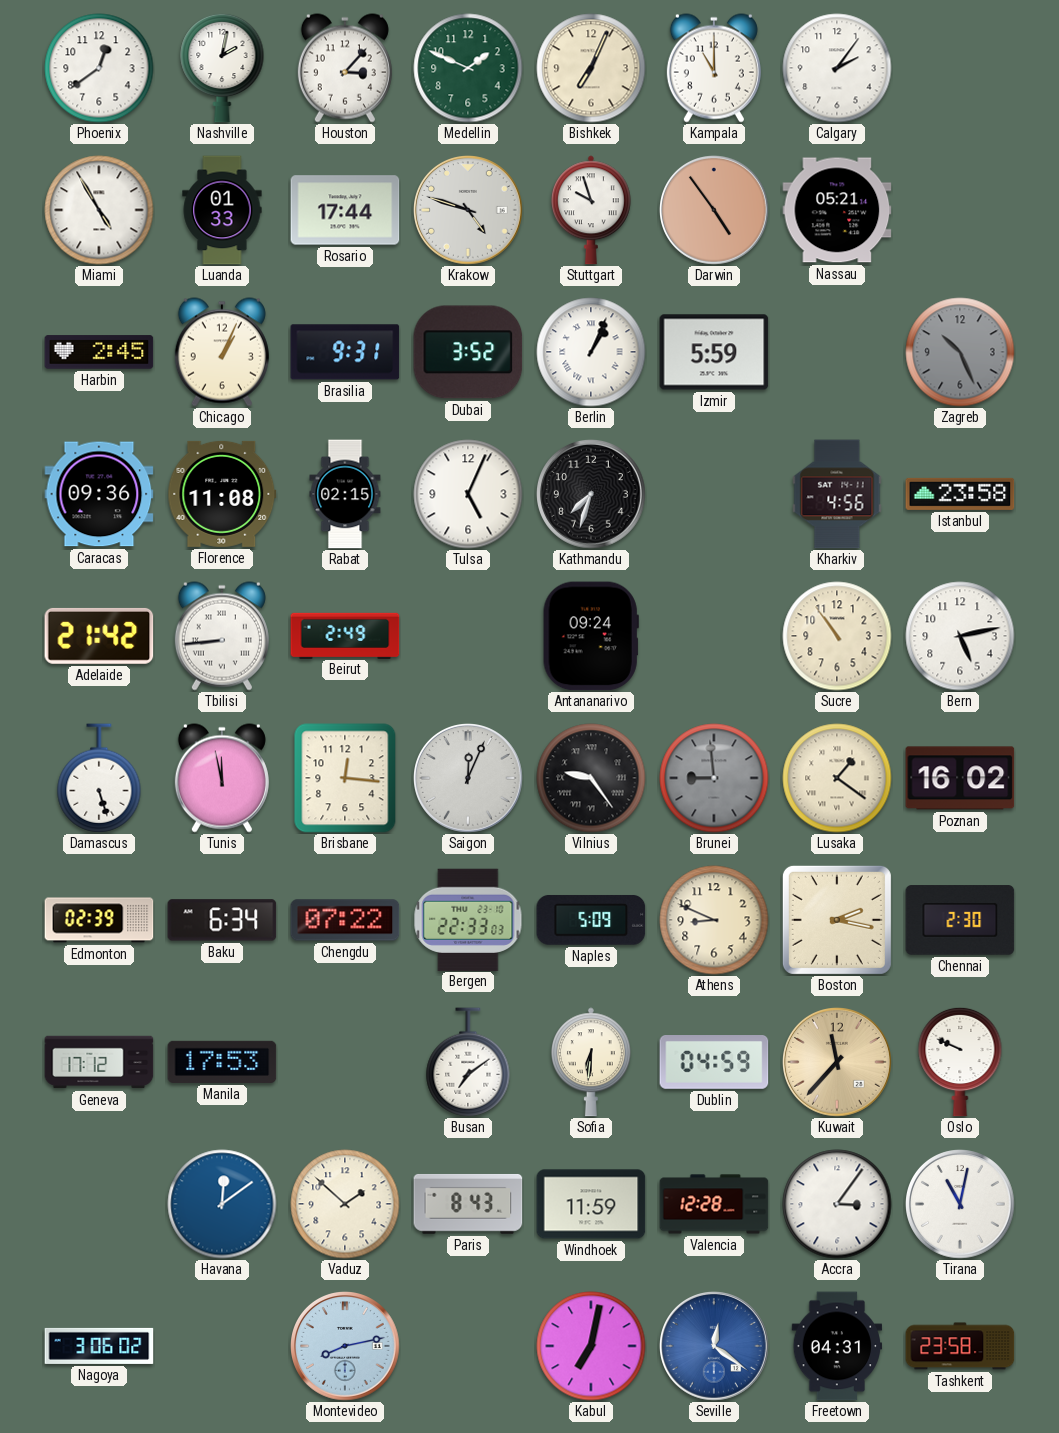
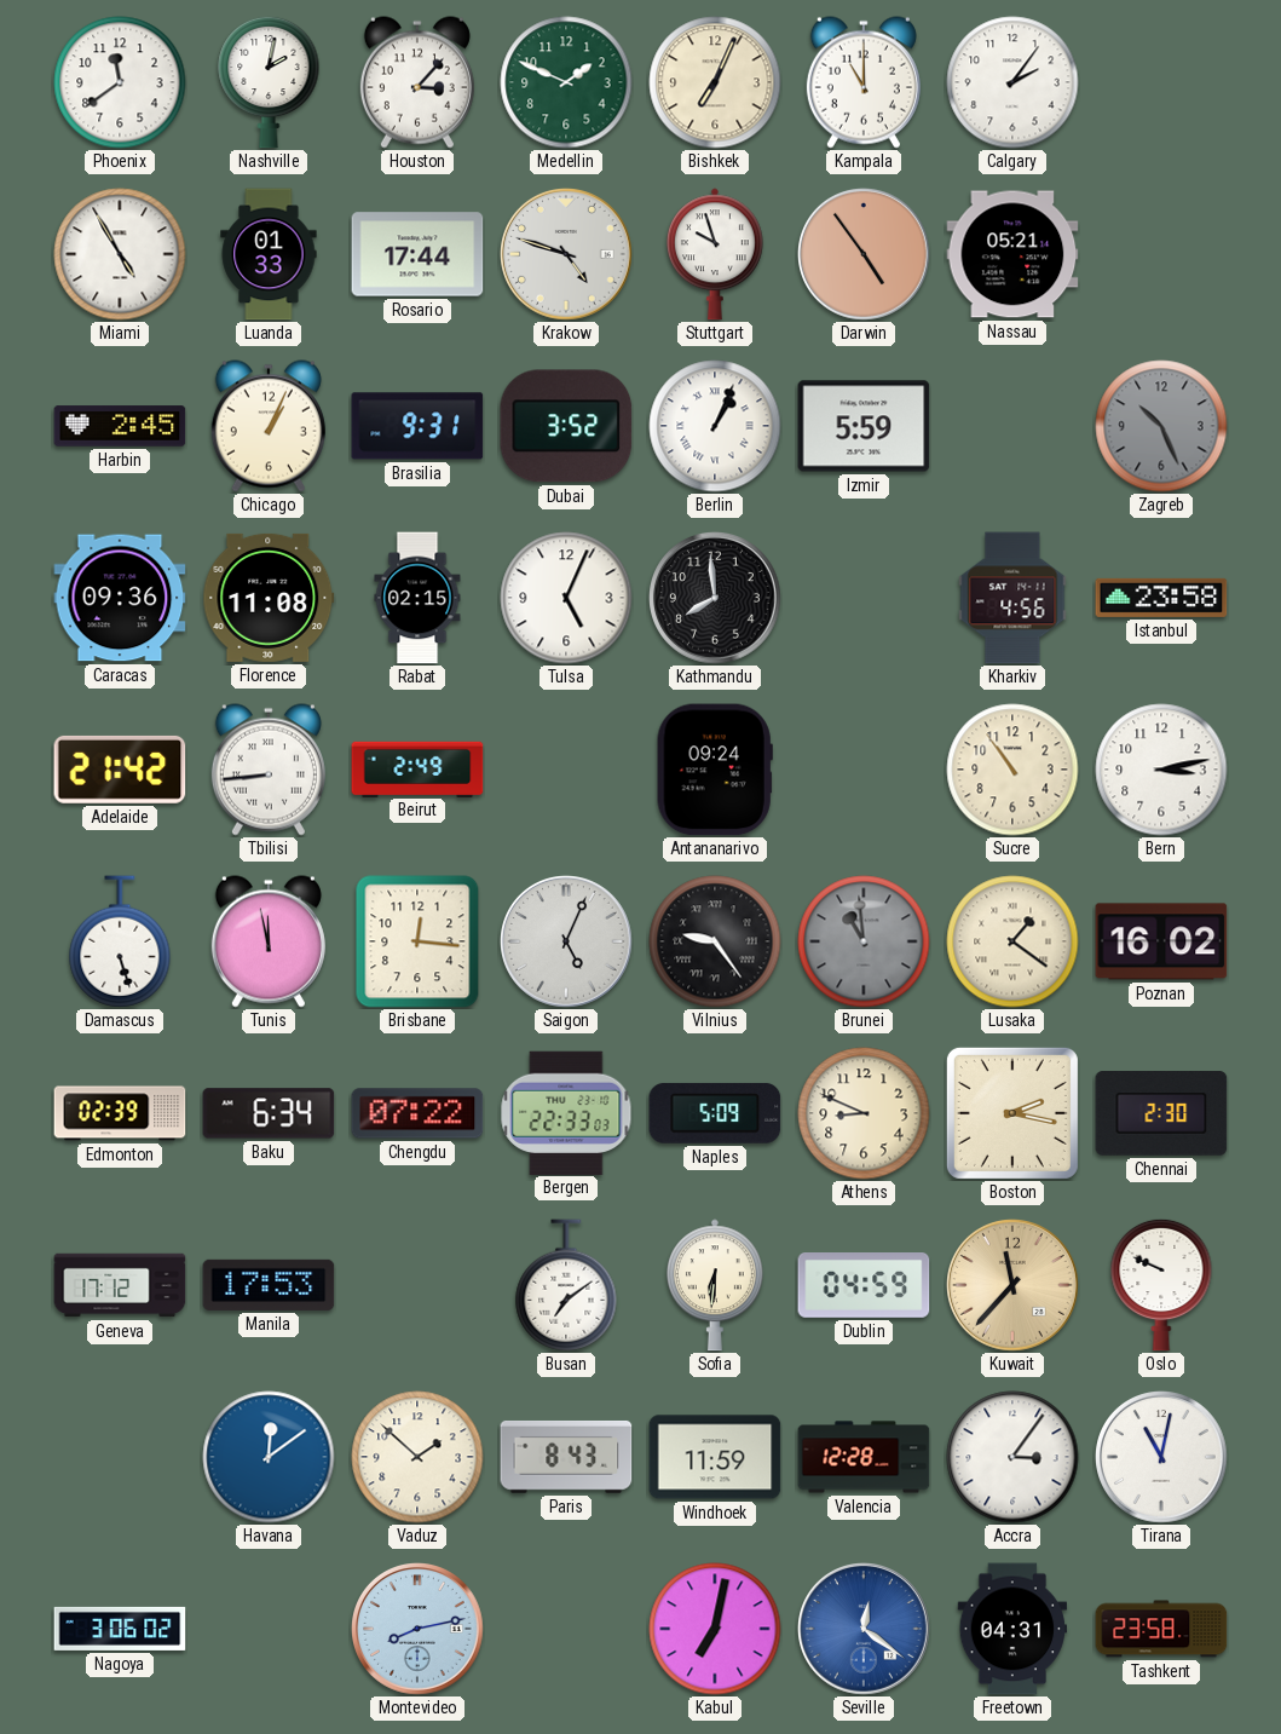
Phoenix: 12:39 -> 11:39 (120, 82)
Kathmandu: 7:33 -> 7:59 (716, 599)
Bern: 5:13 -> 3:13 (1161, 770)
Saigon: 12:04 -> 5:04 (567, 943)
Brunei: 8:59 -> 10:59 (864, 941)
